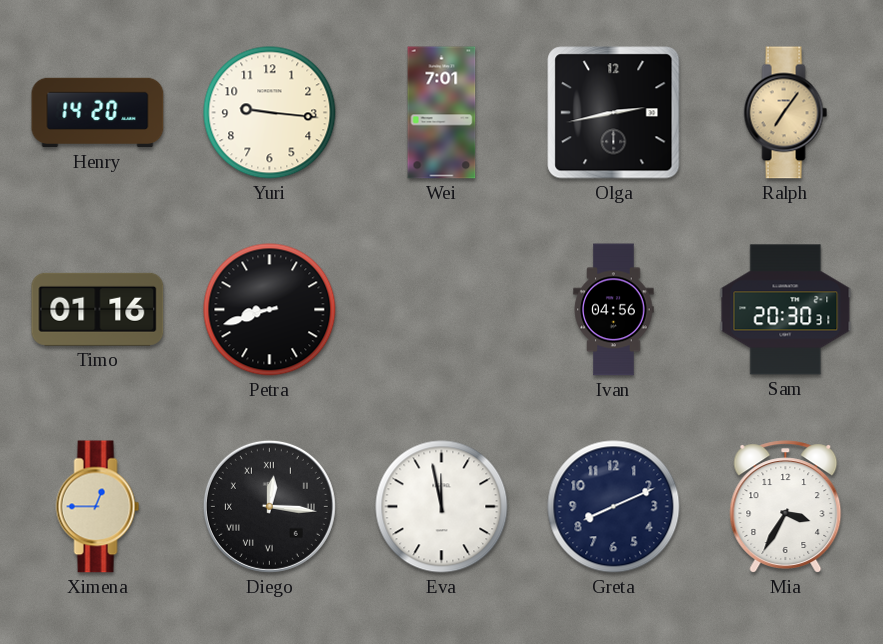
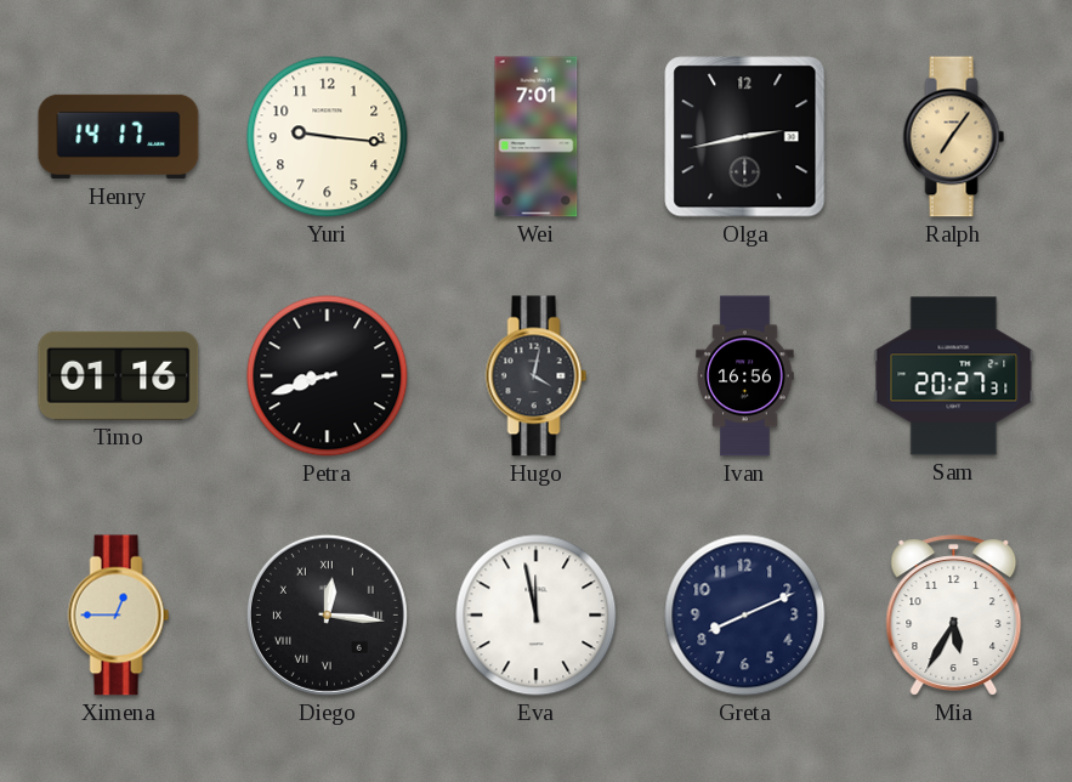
Henry: 14:20 -> 14:17 (119, 137)
Hugo: none -> 4:02 (537, 376)
Ivan: 04:56 -> 16:56 (745, 376)
Sam: 20:30 -> 20:27 (954, 376)
Mia: 3:35 -> 5:35 (954, 616)
